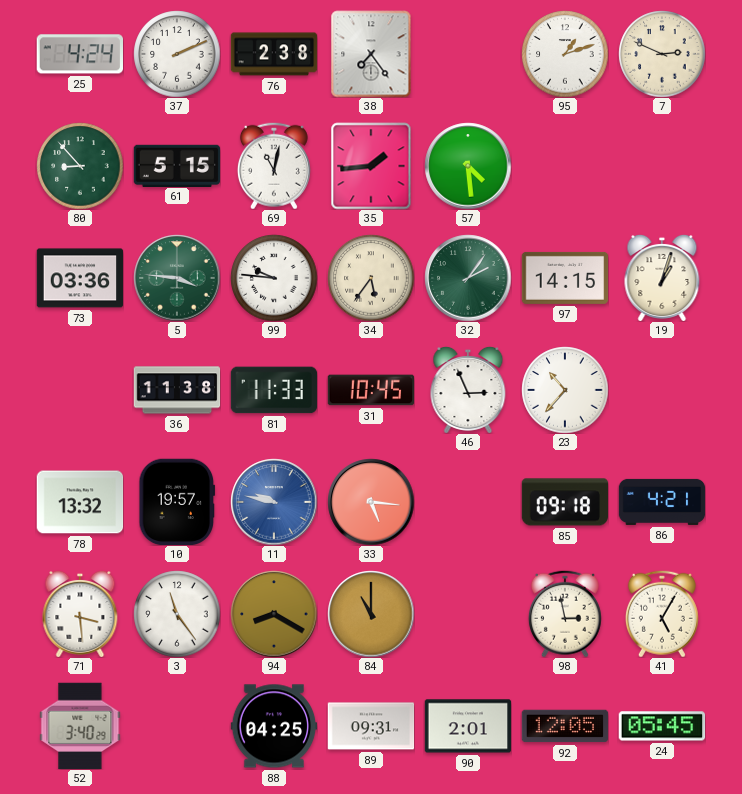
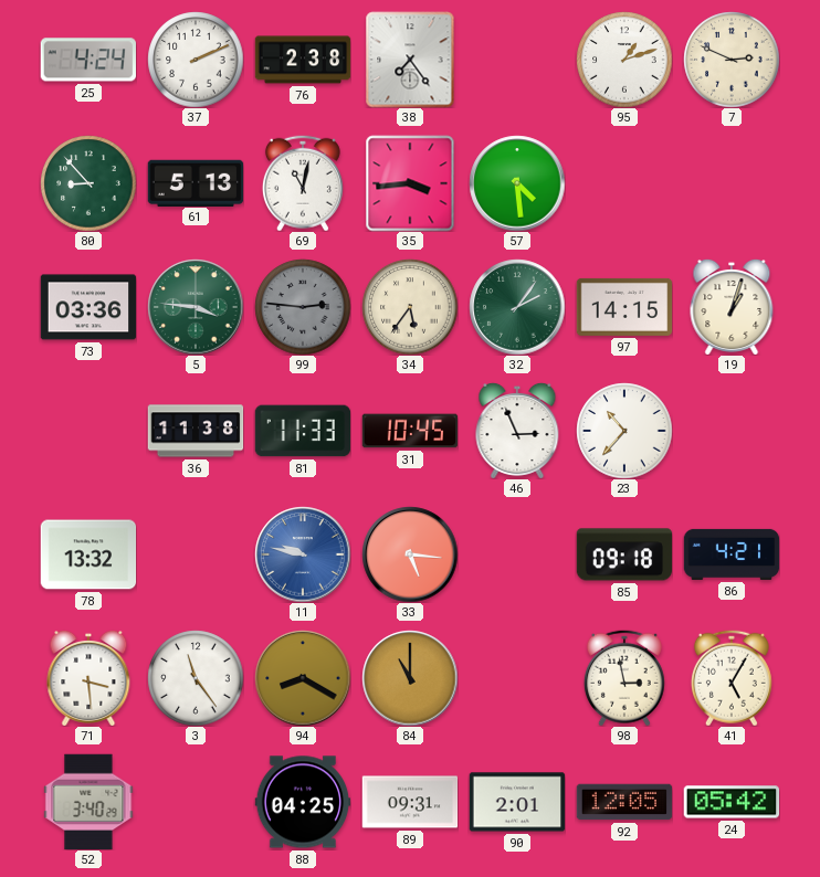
61: 5:15 -> 5:13 (196, 182)
35: 1:44 -> 3:44 (410, 183)
99: 9:46 -> 2:46 (303, 307)
99 dial: white -> grey (303, 307)
10: 19:57 -> none (177, 502)
24: 05:45 -> 05:42 (732, 802)
